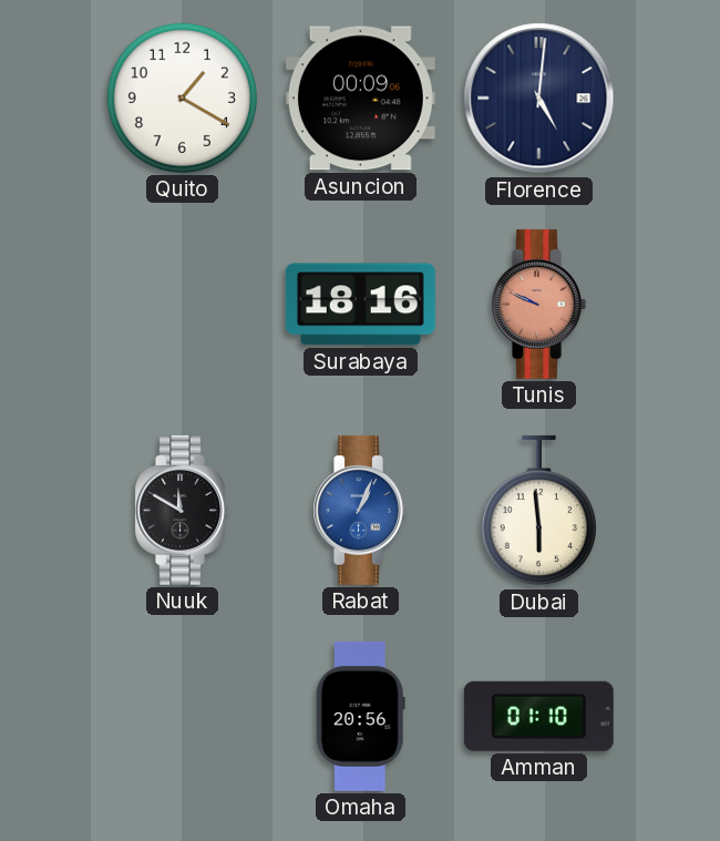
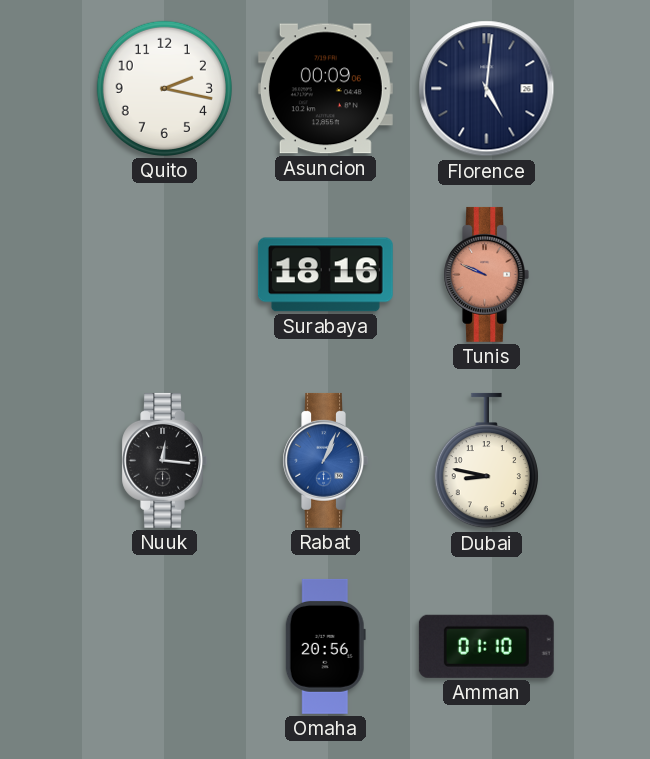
Quito: 1:20 -> 2:17 (164, 88)
Nuuk: 11:50 -> 12:16 (164, 460)
Dubai: 5:59 -> 8:47 (486, 461)
